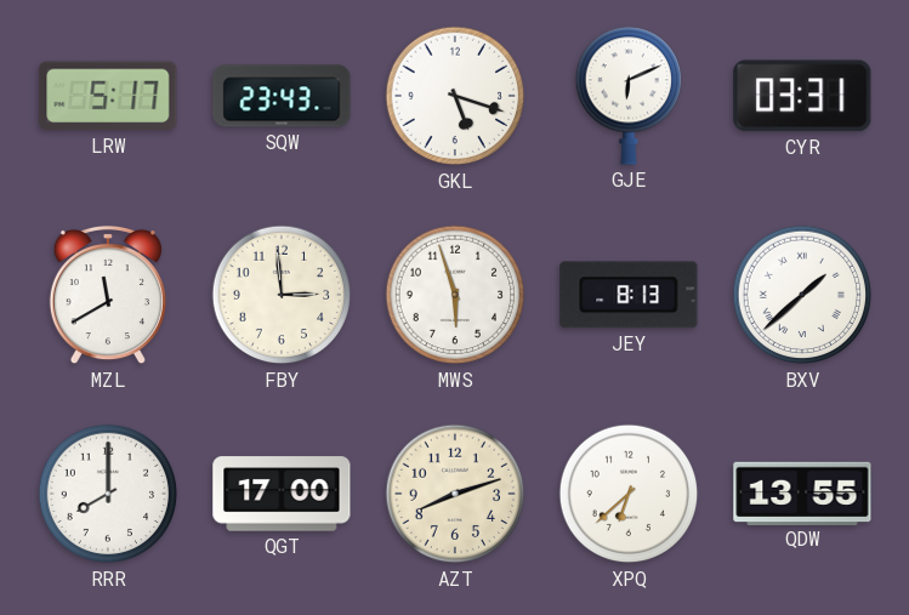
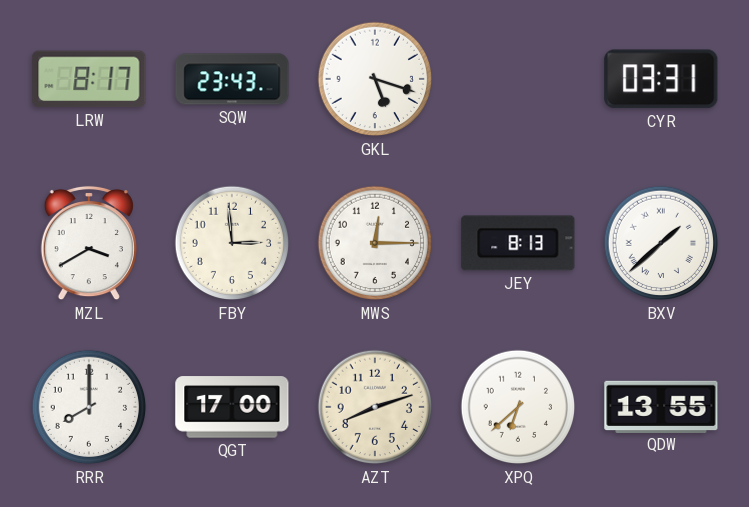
LRW: 5:17 -> 8:17 (89, 79)
GJE: 6:11 -> none (627, 96)
MZL: 11:40 -> 3:40 (89, 243)
MWS: 5:57 -> 12:15 (375, 243)
